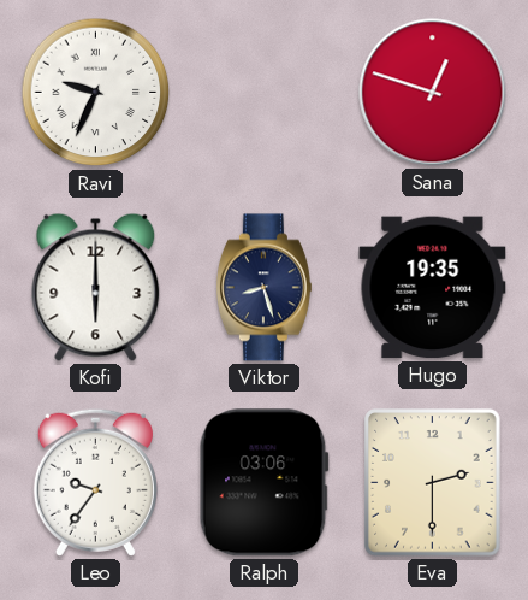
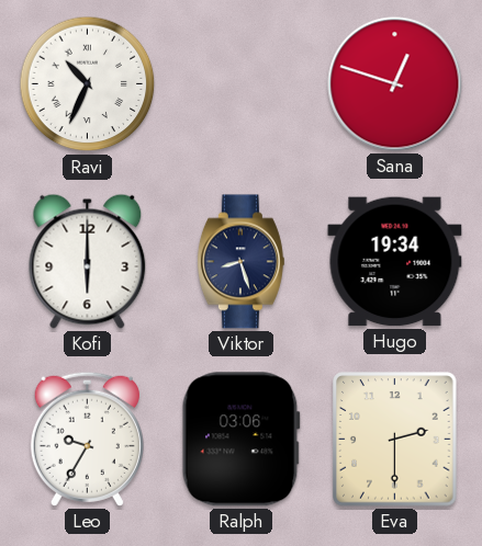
Ravi: 9:34 -> 10:34 (88, 84)
Hugo: 19:35 -> 19:34 (395, 262)
Leo: 9:36 -> 9:35 (87, 439)
